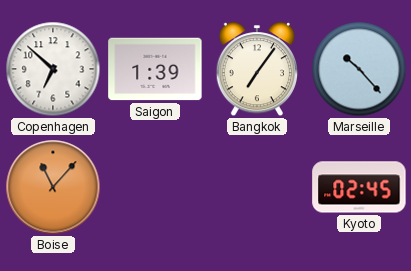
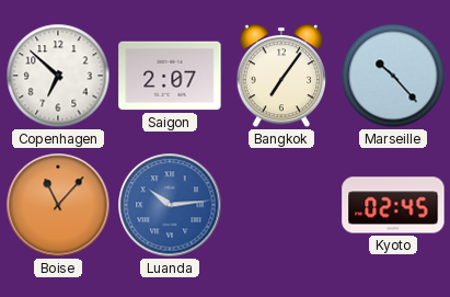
Saigon: 1:39 -> 2:07 (170, 76)
Luanda: none -> 10:14 (170, 205)
